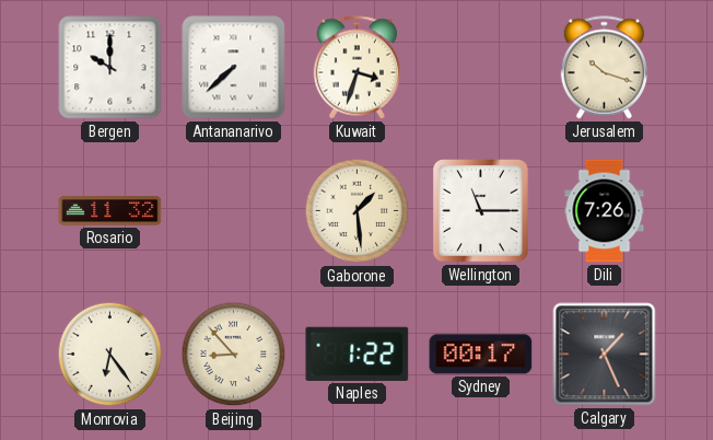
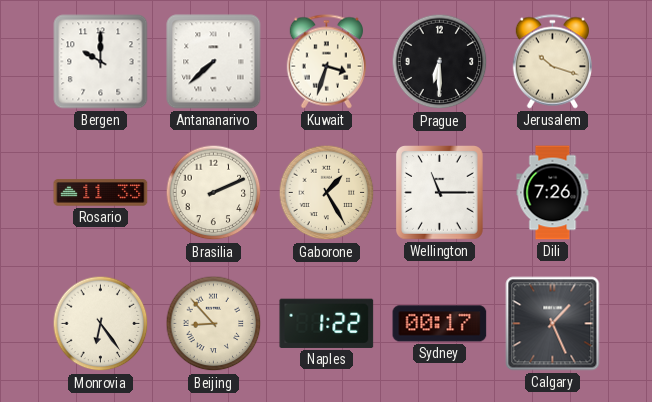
Prague: none -> 6:30 (440, 62)
Rosario: 11:32 -> 11:33 (101, 193)
Brasilia: none -> 2:11 (214, 193)
Gaborone: 1:29 -> 1:25 (327, 193)
